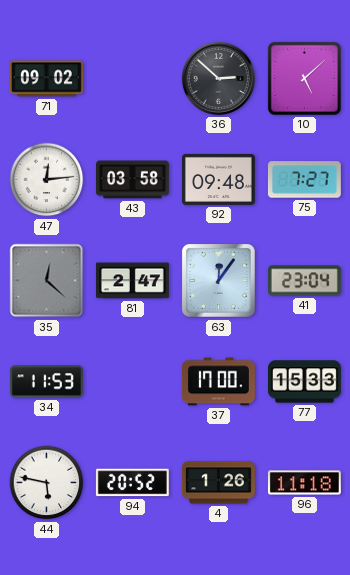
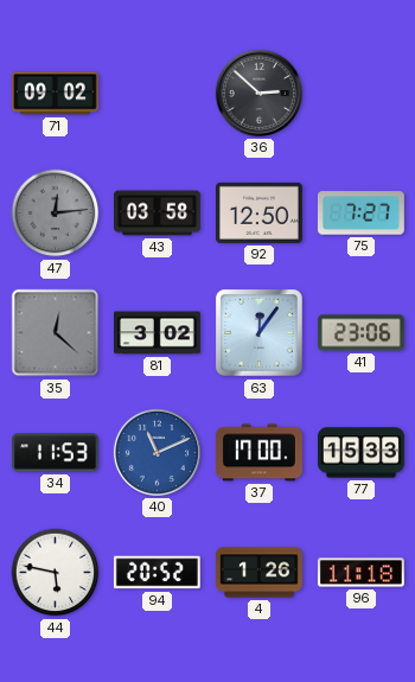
10: 5:08 -> none (304, 78)
47 dial: white -> grey (56, 213)
92: 09:48 -> 12:50 (258, 212)
81: 2:47 -> 3:02 (157, 333)
41: 23:04 -> 23:06 (360, 333)
40: none -> 11:11 (157, 452)
